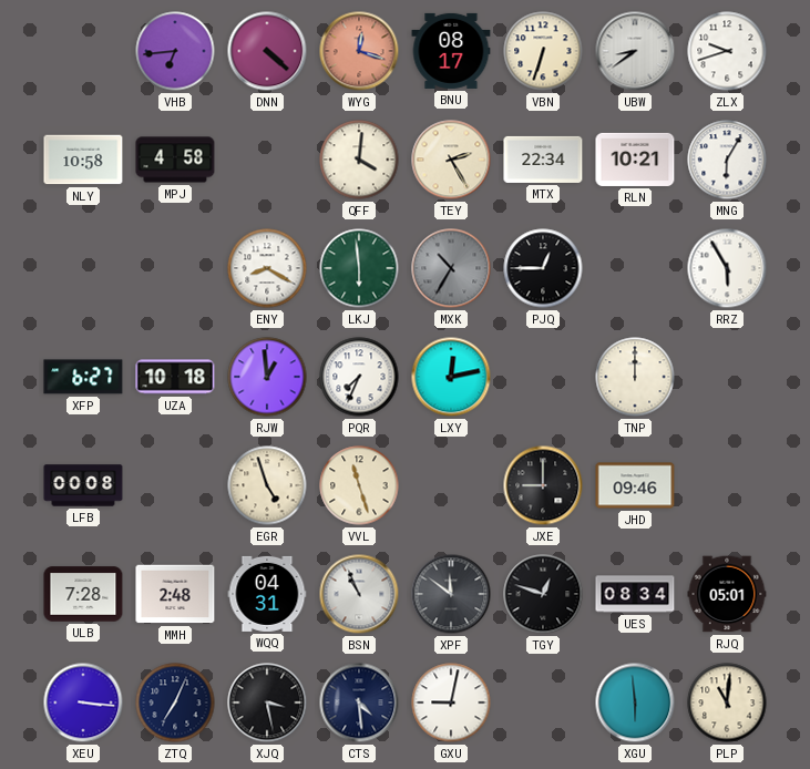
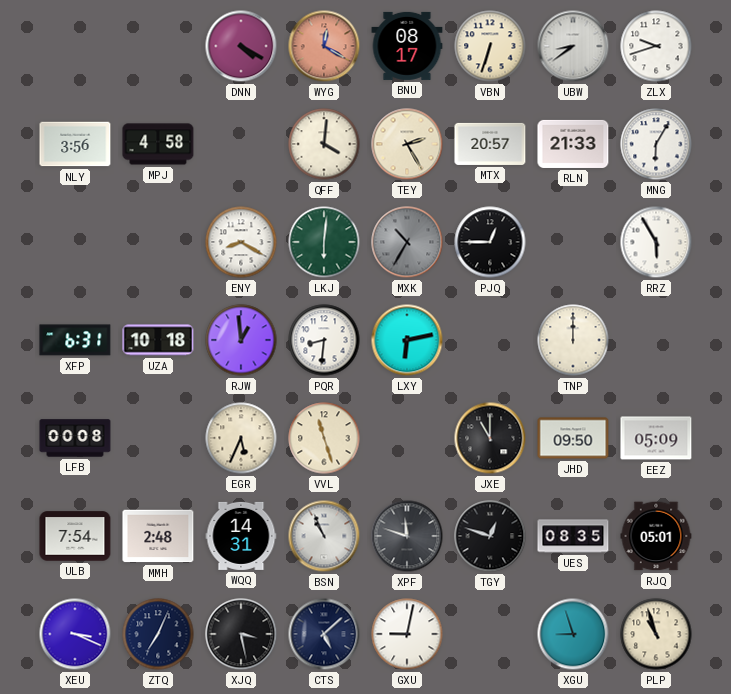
VHB: 6:44 -> none (175, 51)
DNN: 4:22 -> 4:20 (241, 46)
WYG: 12:18 -> 12:20 (324, 46)
NLY: 10:58 -> 3:56 (75, 144)
MTX: 22:34 -> 20:57 (490, 144)
RLN: 10:21 -> 21:33 (573, 144)
LKJ: 5:59 -> 6:01 (324, 242)
XFP: 6:27 -> 6:31 (75, 340)
PQR: 7:34 -> 8:31 (324, 340)
LXY: 12:13 -> 6:13 (407, 340)
EGR: 4:57 -> 5:34 (241, 438)
JXE: 9:00 -> 11:00 (490, 438)
JHD: 09:46 -> 09:50 (573, 438)
EEZ: none -> 05:09 (656, 438)
ULB: 7:28 -> 7:54 (75, 536)
WQQ: 04:31 -> 14:31 (241, 536)
XPF: 11:51 -> 11:48 (407, 536)
UES: 08:34 -> 08:35 (573, 536)
XEU: 3:16 -> 3:19 (75, 634)
CTS: 4:29 -> 5:08 (324, 634)
XGU: 5:59 -> 8:57 (573, 634)
PLP: 11:01 -> 10:57 (656, 634)
